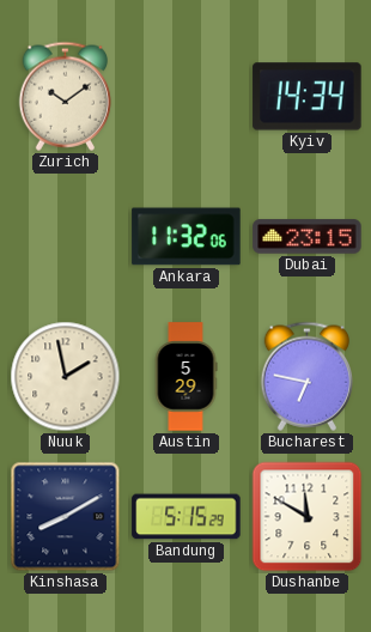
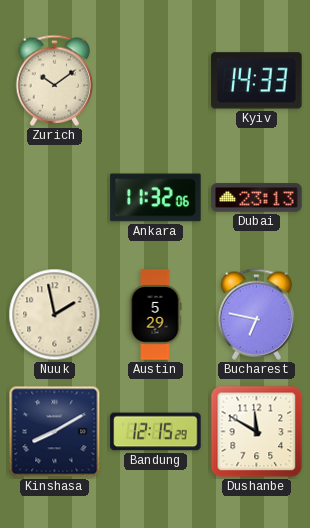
Kyiv: 14:34 -> 14:33 (257, 81)
Dubai: 23:15 -> 23:13 (257, 198)
Bandung: 5:15 -> 12:15 (156, 432)
